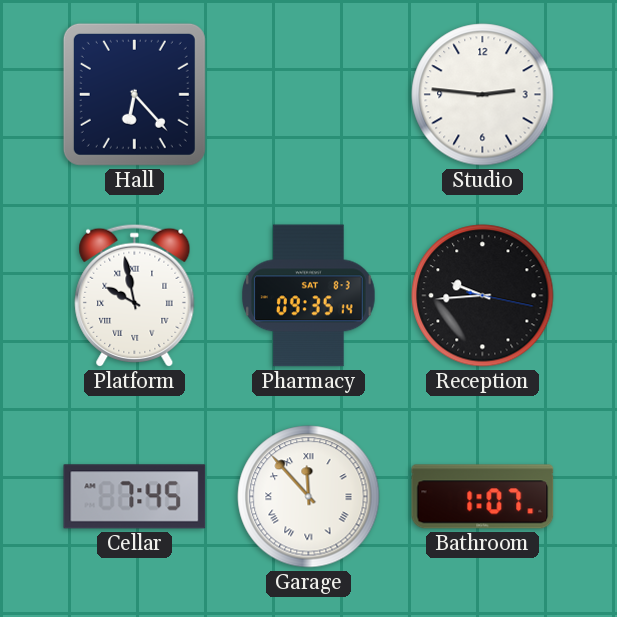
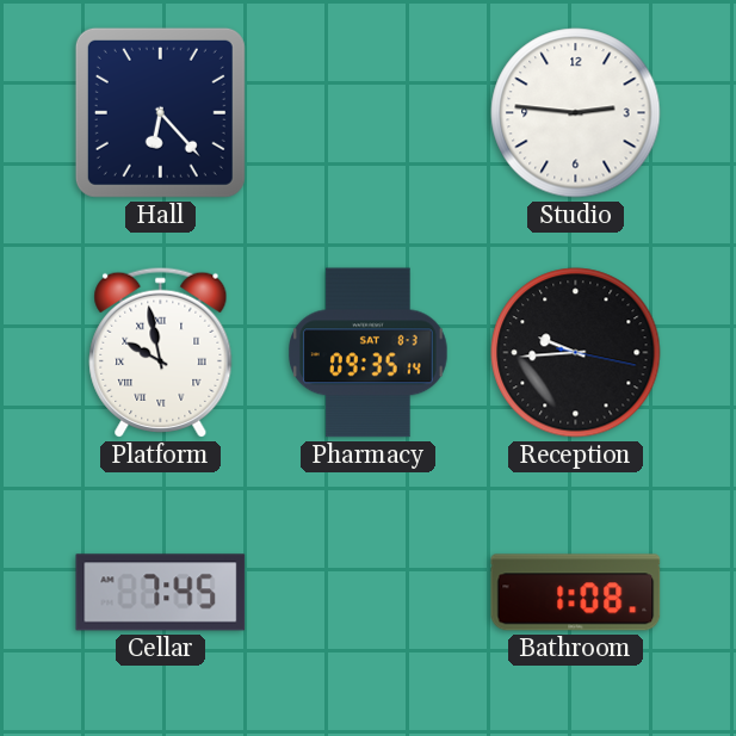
Garage: 11:53 -> none (309, 497)
Bathroom: 1:07 -> 1:08 (576, 593)
